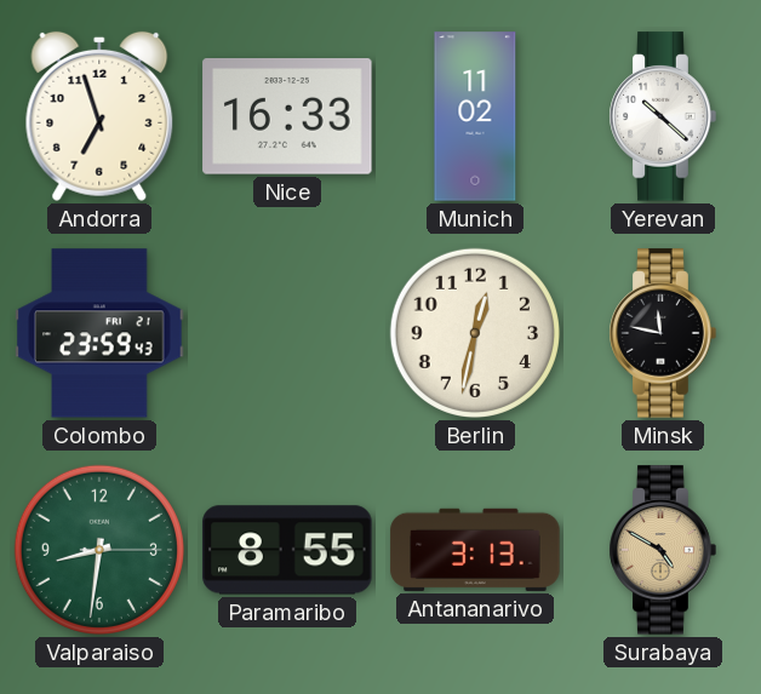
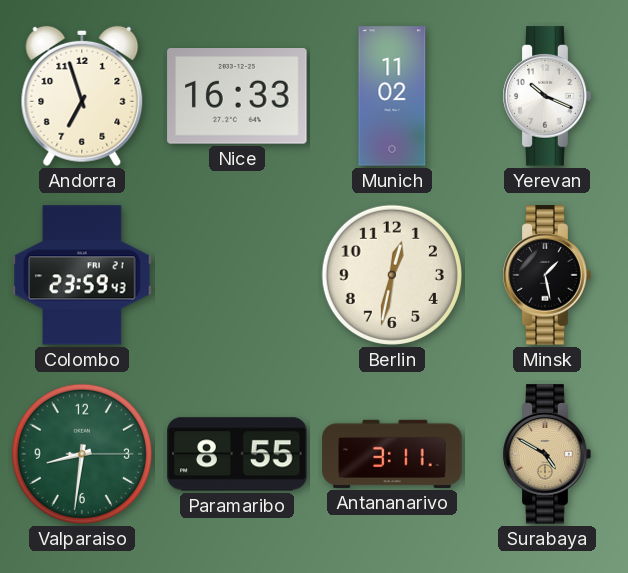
Yerevan: 10:22 -> 10:19 (547, 96)
Minsk: 11:47 -> 1:28 (547, 275)
Antananarivo: 3:13 -> 3:11 (392, 454)
